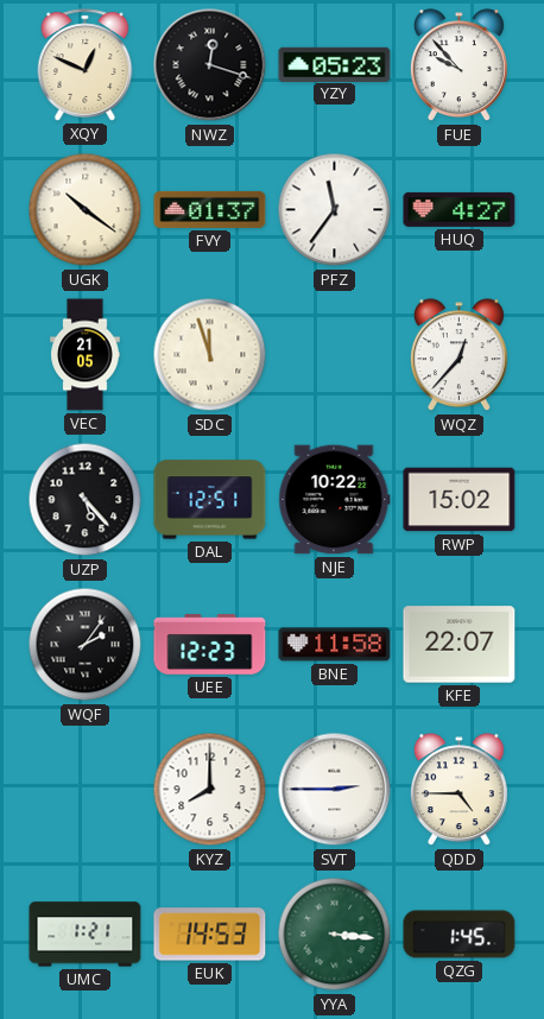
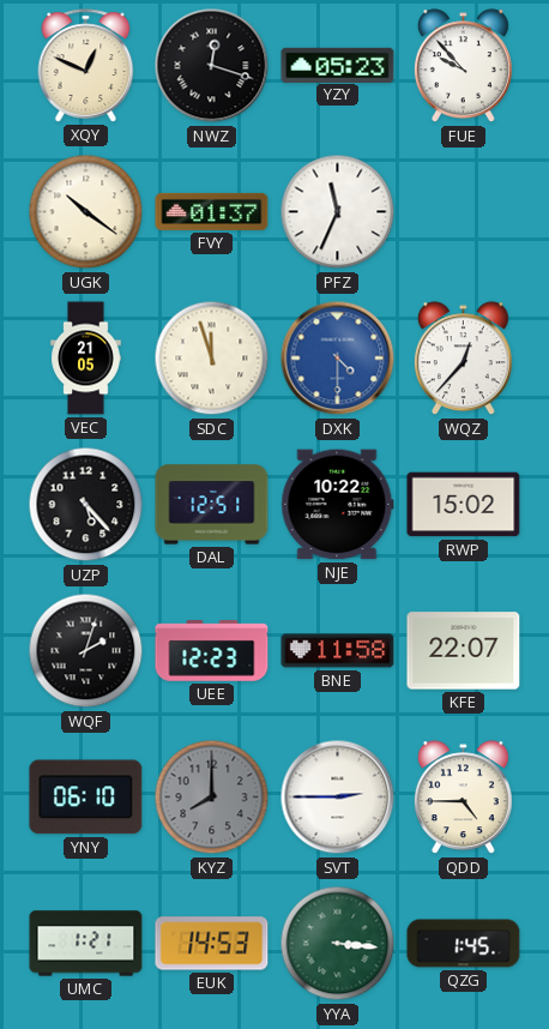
PFZ: 11:36 -> 11:34 (338, 212)
HUQ: 4:27 -> none (460, 209)
DXK: none -> 4:30 (338, 359)
WQF: 2:06 -> 2:03 (86, 651)
YNY: none -> 06:10 (86, 798)
KYZ dial: white -> grey (212, 798)
